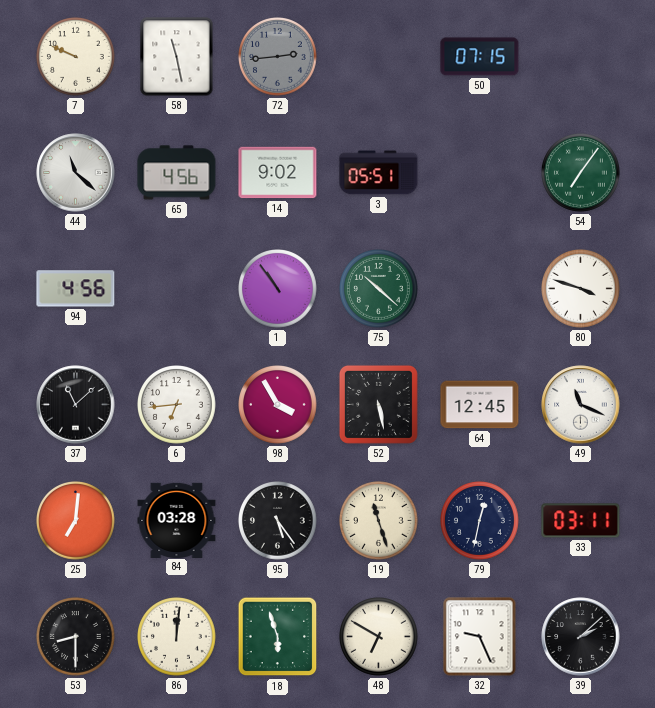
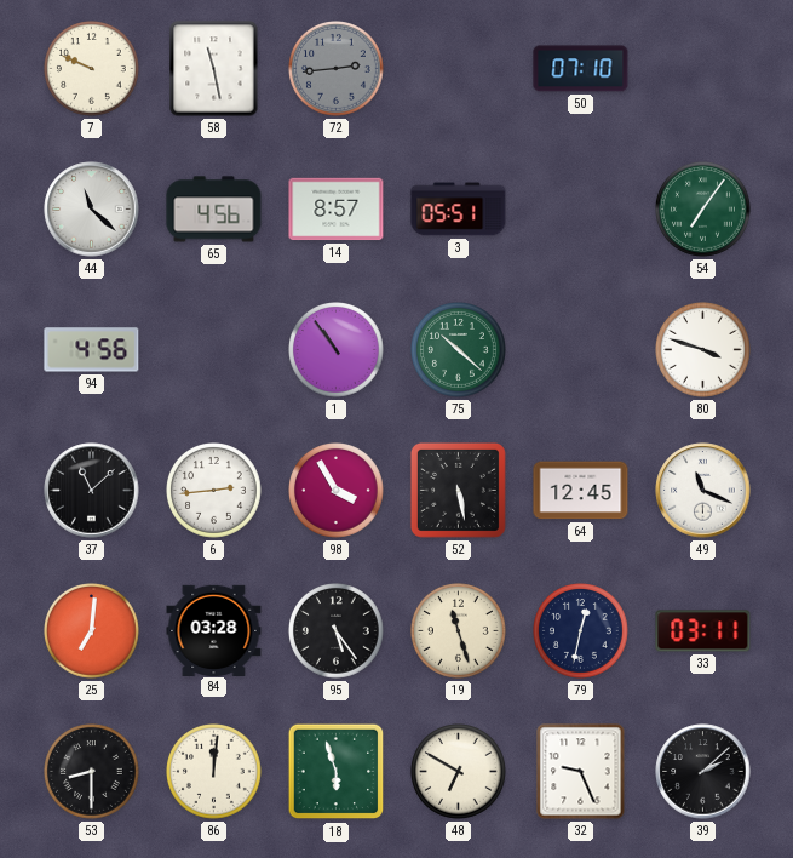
50: 07:15 -> 07:10 (581, 69)
14: 9:02 -> 8:57 (337, 210)
6: 6:44 -> 2:44 (214, 491)
